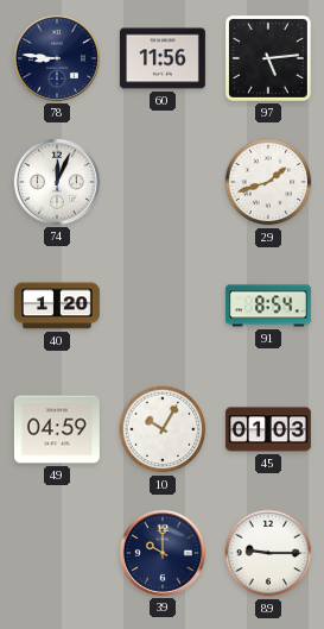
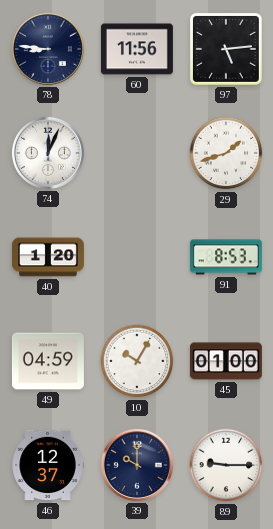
91: 8:54 -> 8:53 (226, 257)
45: 01:03 -> 01:00 (226, 361)
46: none -> 12:37 (48, 465)
